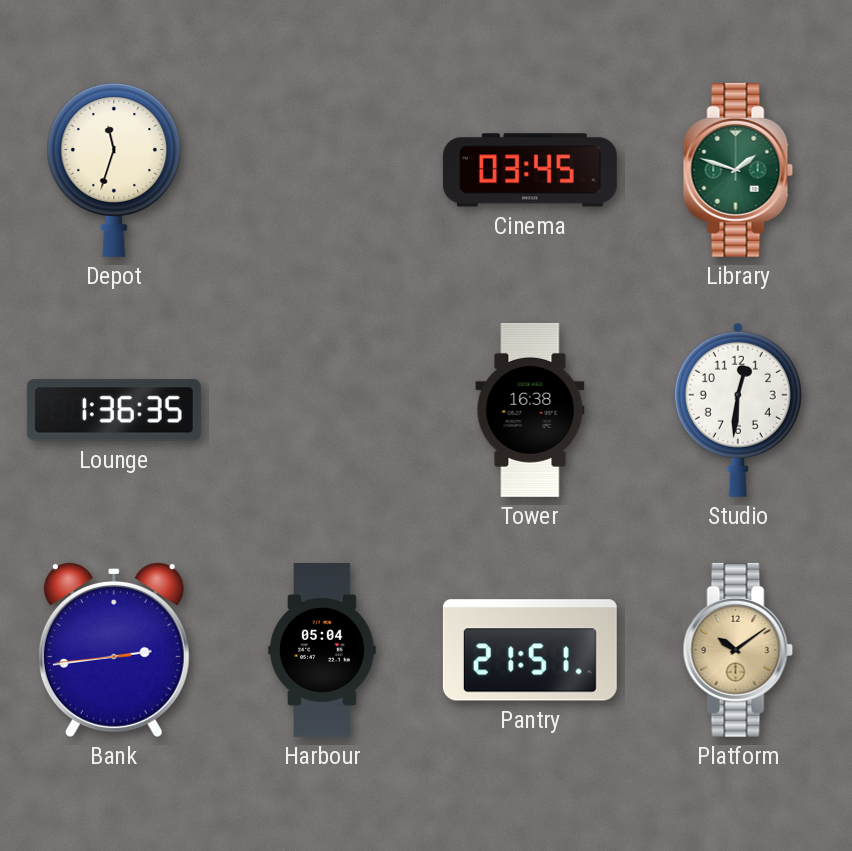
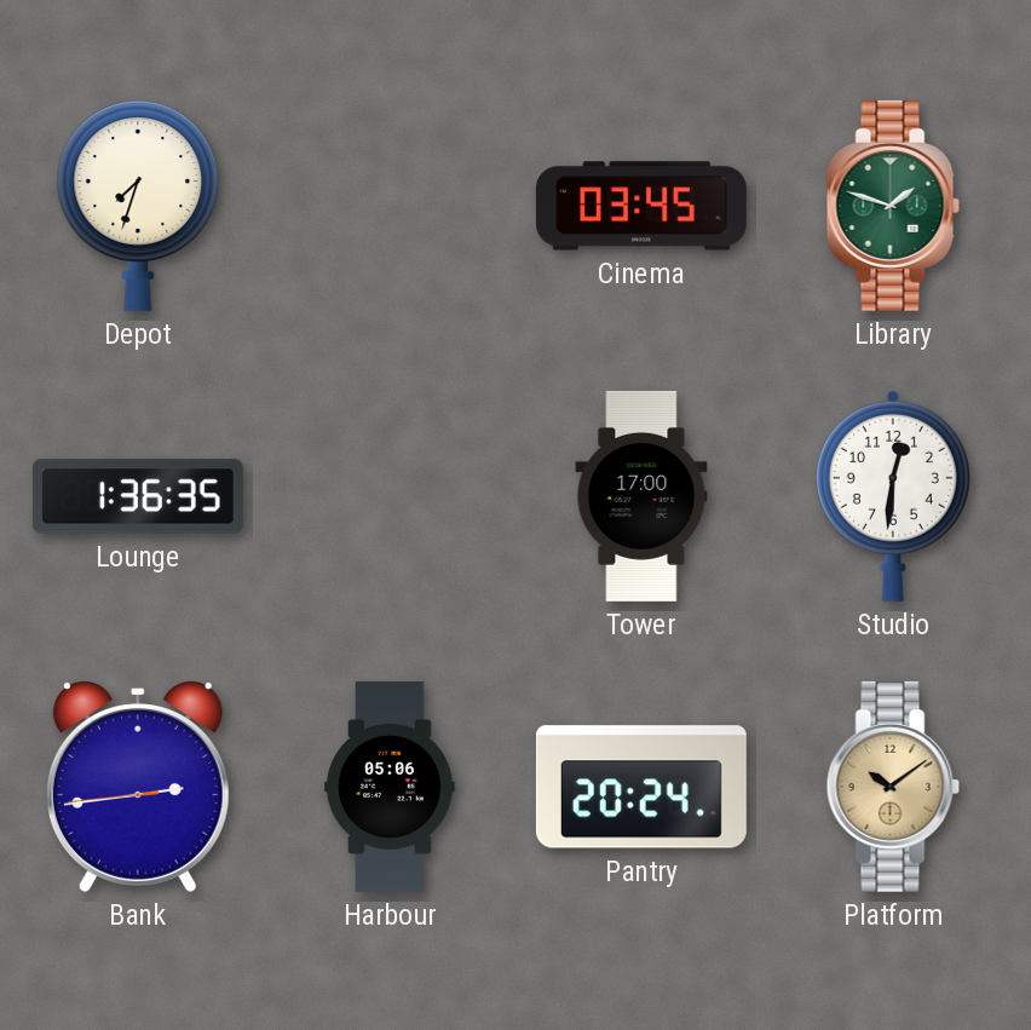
Depot: 11:33 -> 7:33 (138, 206)
Tower: 16:38 -> 17:00 (641, 496)
Harbour: 05:04 -> 05:06 (390, 787)
Pantry: 21:51 -> 20:24 (641, 787)
